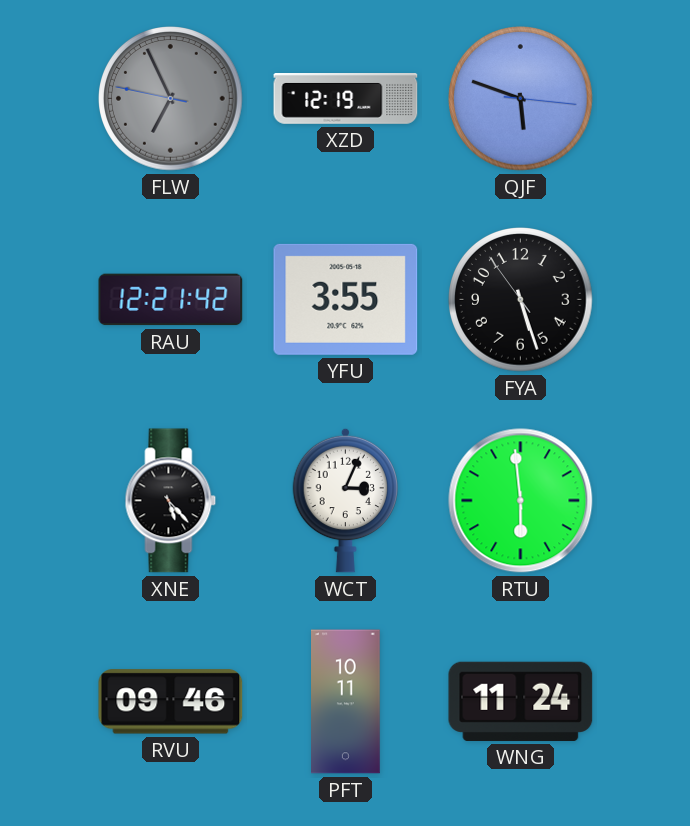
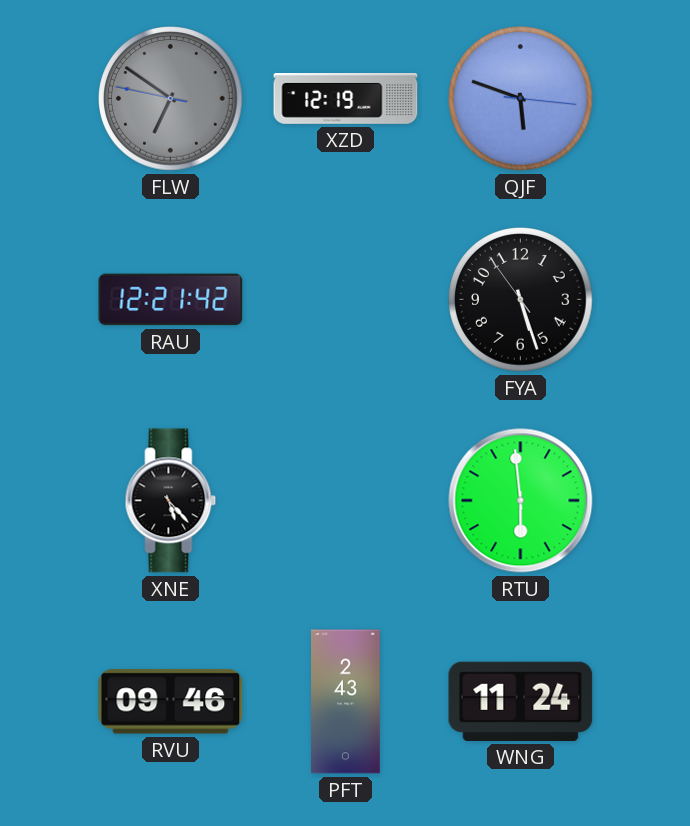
FLW: 6:55 -> 6:50 (171, 99)
YFU: 3:55 -> none (346, 299)
WCT: 3:04 -> none (345, 500)
PFT: 10:11 -> 2:43 (346, 702)
